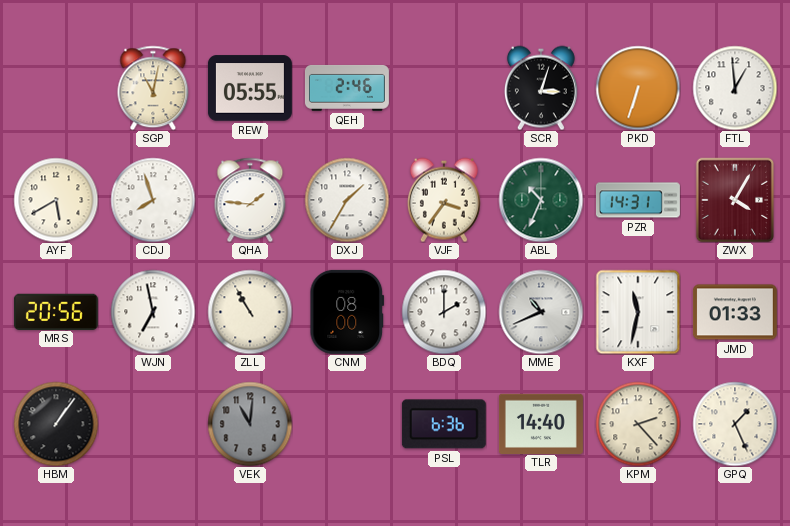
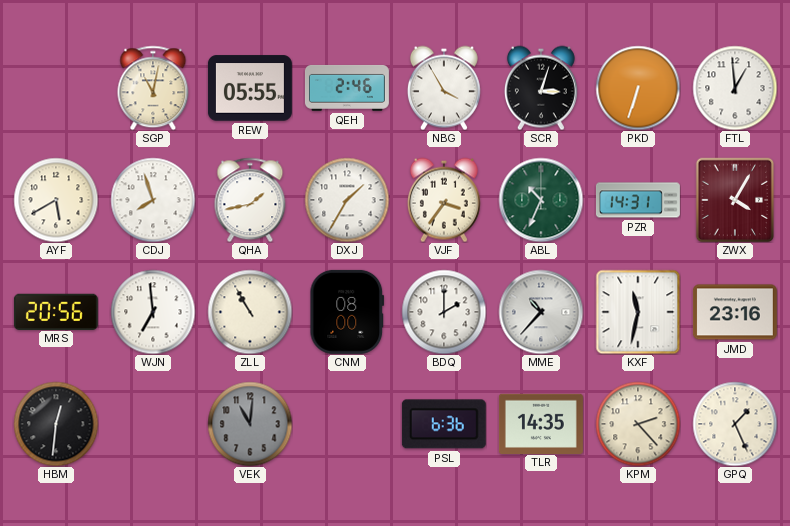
NBG: none -> 3:55 (444, 88)
QHA: 1:46 -> 1:43 (250, 200)
WJN: 6:58 -> 6:59 (153, 312)
MME: 10:41 -> 10:37 (541, 312)
JMD: 01:33 -> 23:16 (735, 312)
HBM: 1:06 -> 12:31 (56, 424)
TLR: 14:40 -> 14:35 (541, 423)
